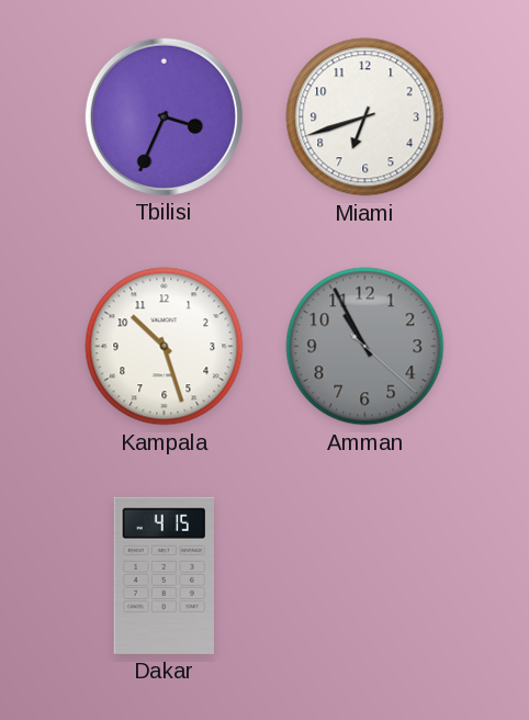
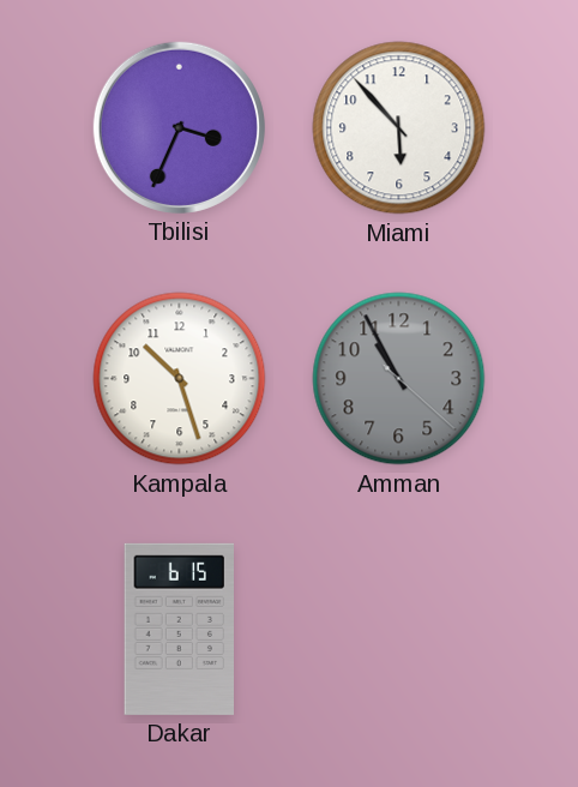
Miami: 6:42 -> 5:53 (399, 128)
Dakar: 4:15 -> 6:15 (179, 629)
